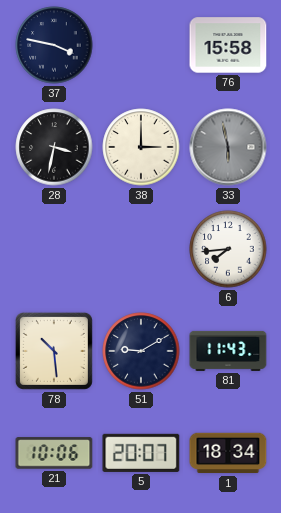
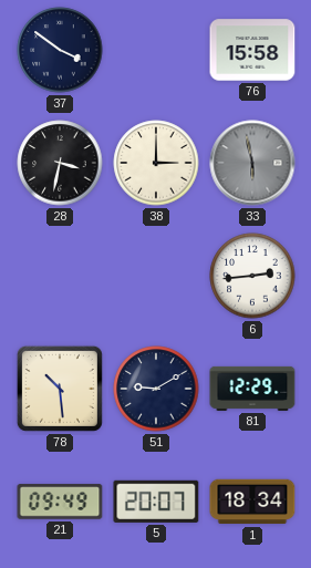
37: 3:47 -> 3:51 (60, 50)
6: 7:44 -> 2:44 (252, 276)
81: 11:43 -> 12:29 (252, 389)
21: 10:06 -> 09:49 (60, 502)
